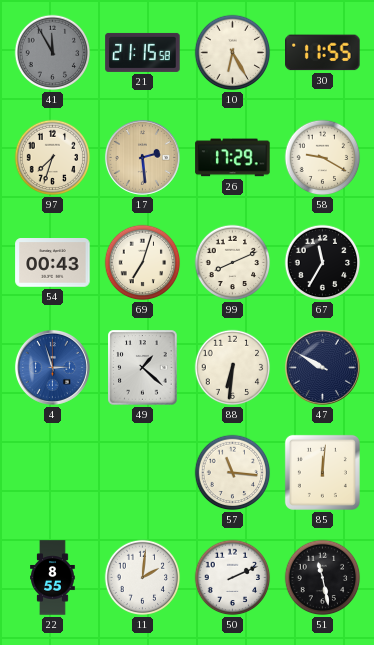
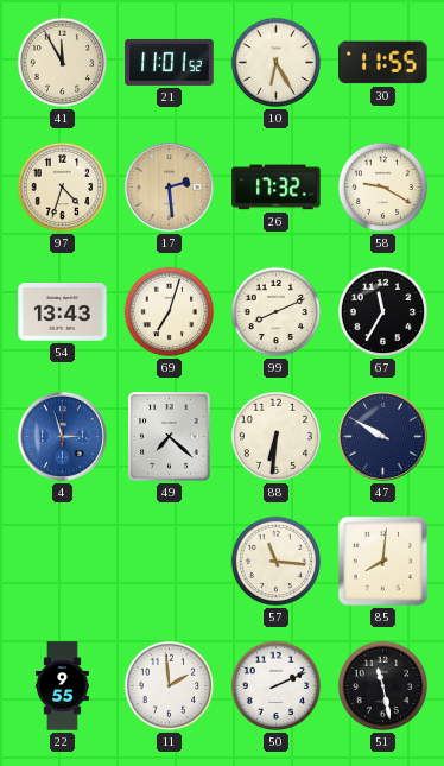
41 dial: grey -> cream (63, 63)
21: 21:15 -> 11:01 (170, 62)
97: 7:33 -> 4:33 (63, 188)
26: 17:29 -> 17:32 (277, 188)
54: 00:43 -> 13:43 (63, 312)
49: 1:22 -> 7:22 (170, 437)
85: 12:01 -> 8:01 (382, 561)
22: 8:55 -> 9:55 (63, 686)
11: 2:01 -> 1:59 (170, 686)
